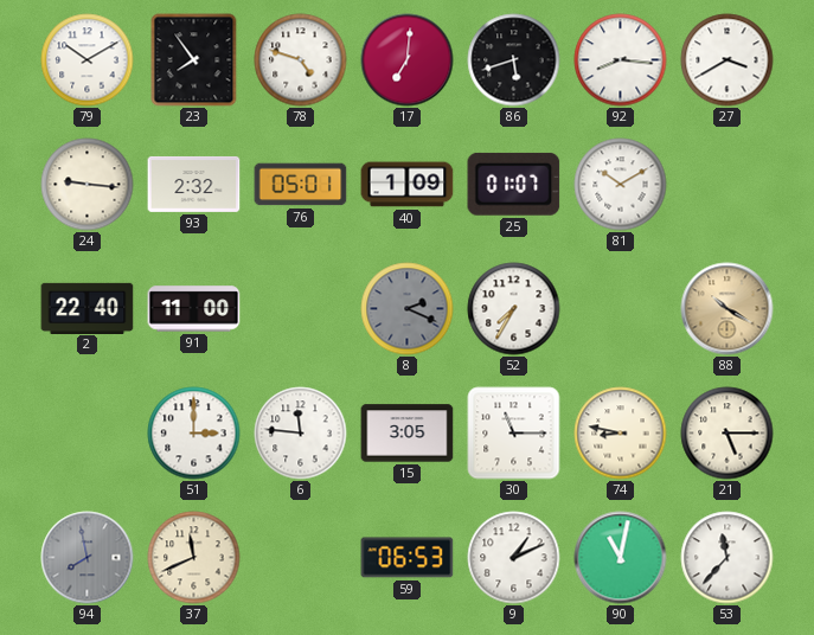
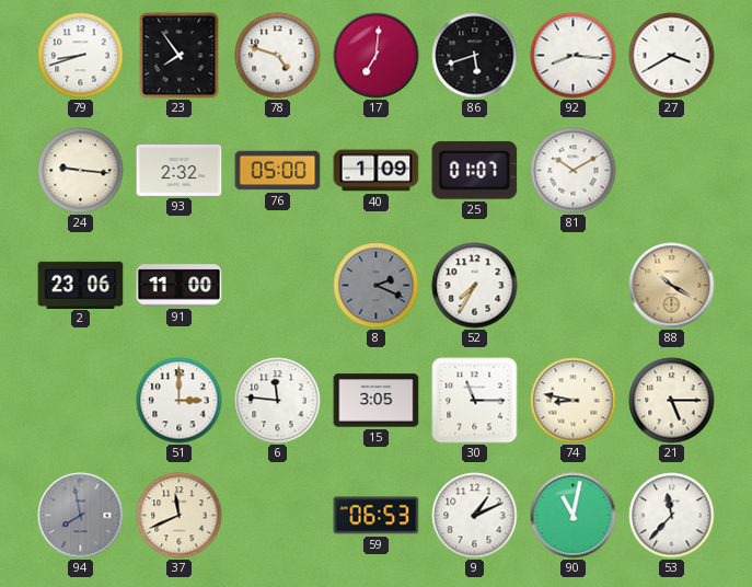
79: 10:10 -> 8:42 (81, 56)
76: 05:01 -> 05:00 (278, 171)
2: 22:40 -> 23:06 (81, 285)
